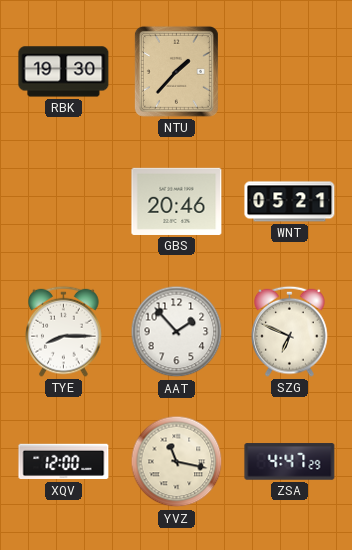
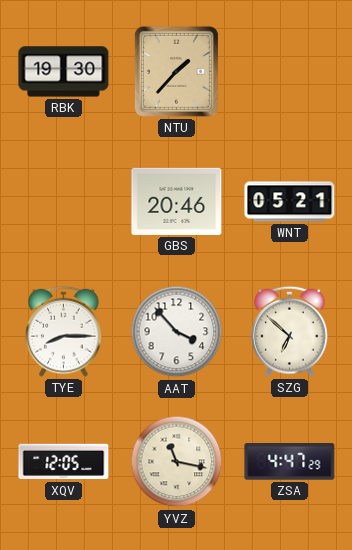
AAT: 1:53 -> 3:53 (177, 332)
SZG: 6:49 -> 6:52 (290, 331)
XQV: 12:00 -> 12:05 (64, 462)
